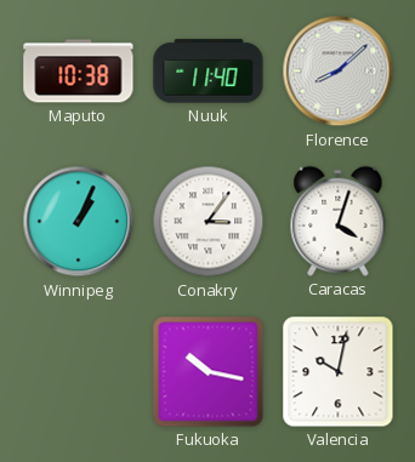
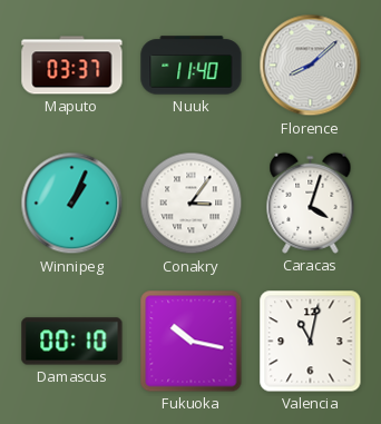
Maputo: 10:38 -> 03:37 (72, 66)
Damascus: none -> 00:10 (72, 342)
Valencia: 10:02 -> 11:02 (311, 342)
